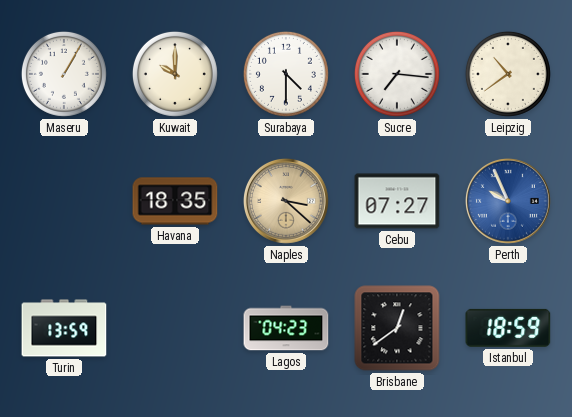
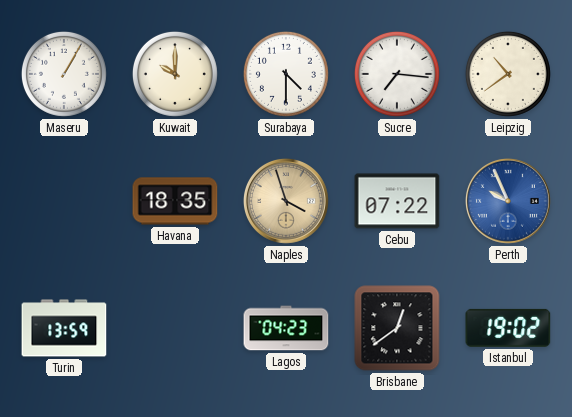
Naples: 3:22 -> 3:57 (286, 201)
Cebu: 07:27 -> 07:22 (397, 201)
Istanbul: 18:59 -> 19:02 (508, 328)
